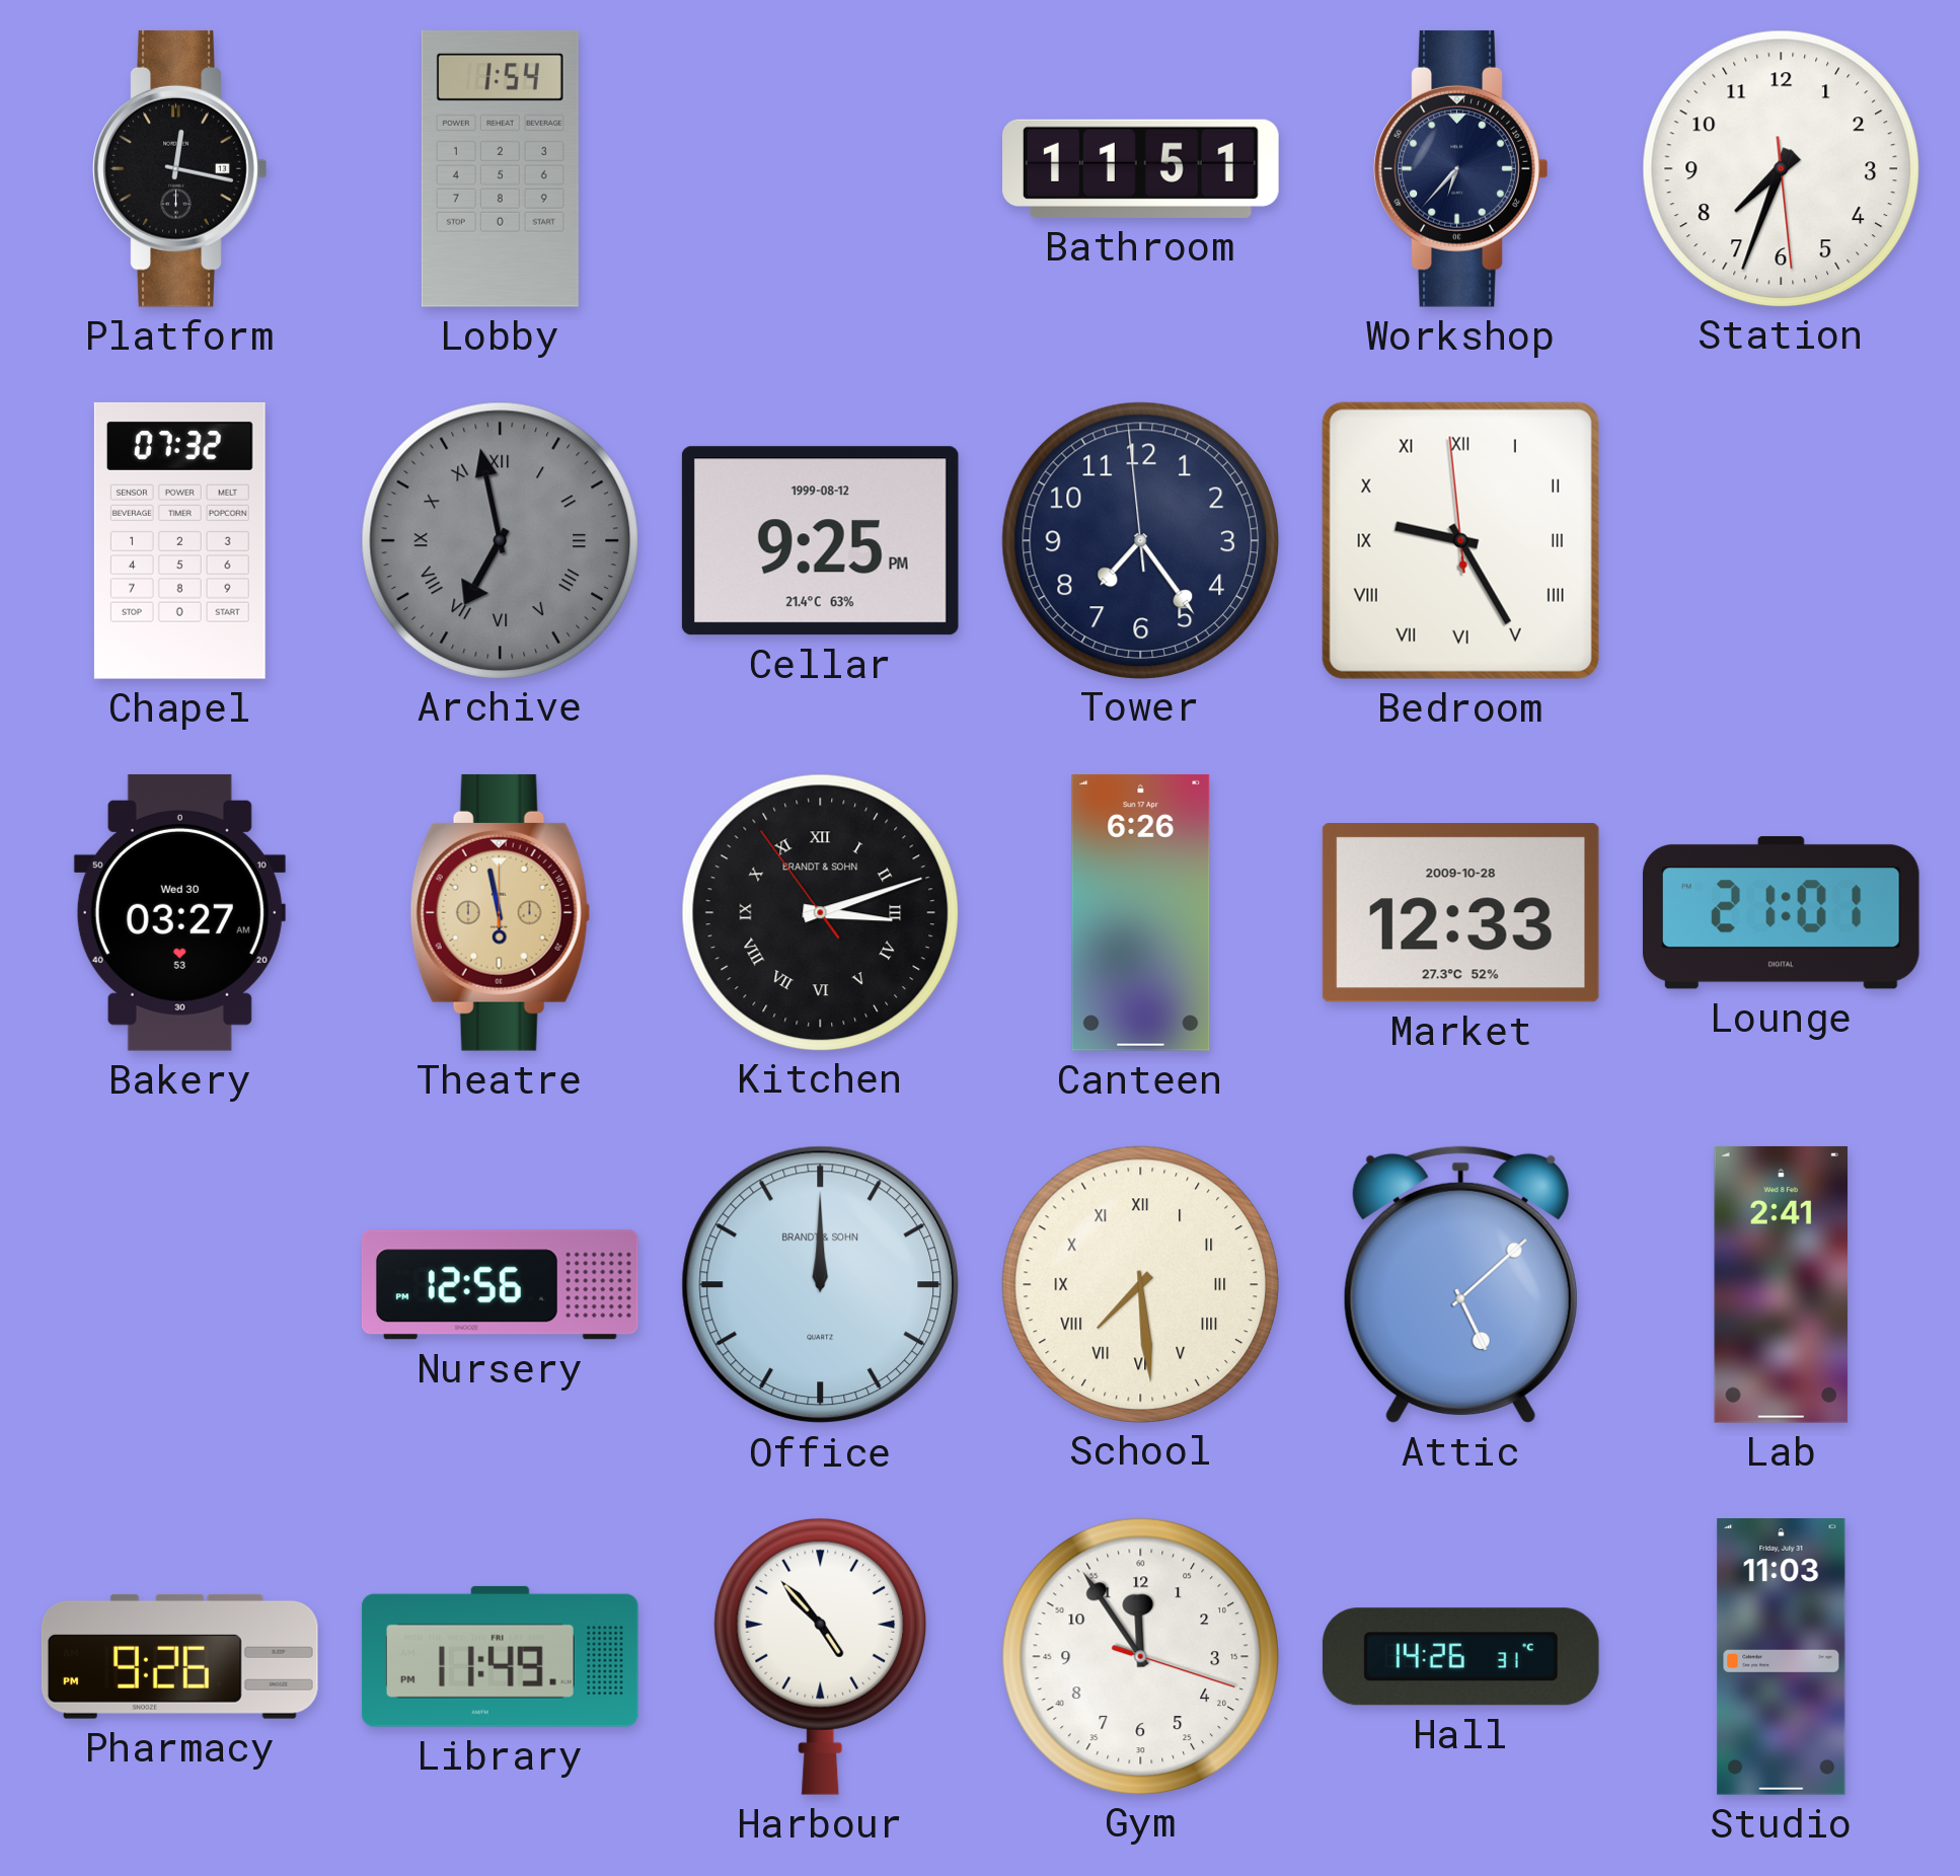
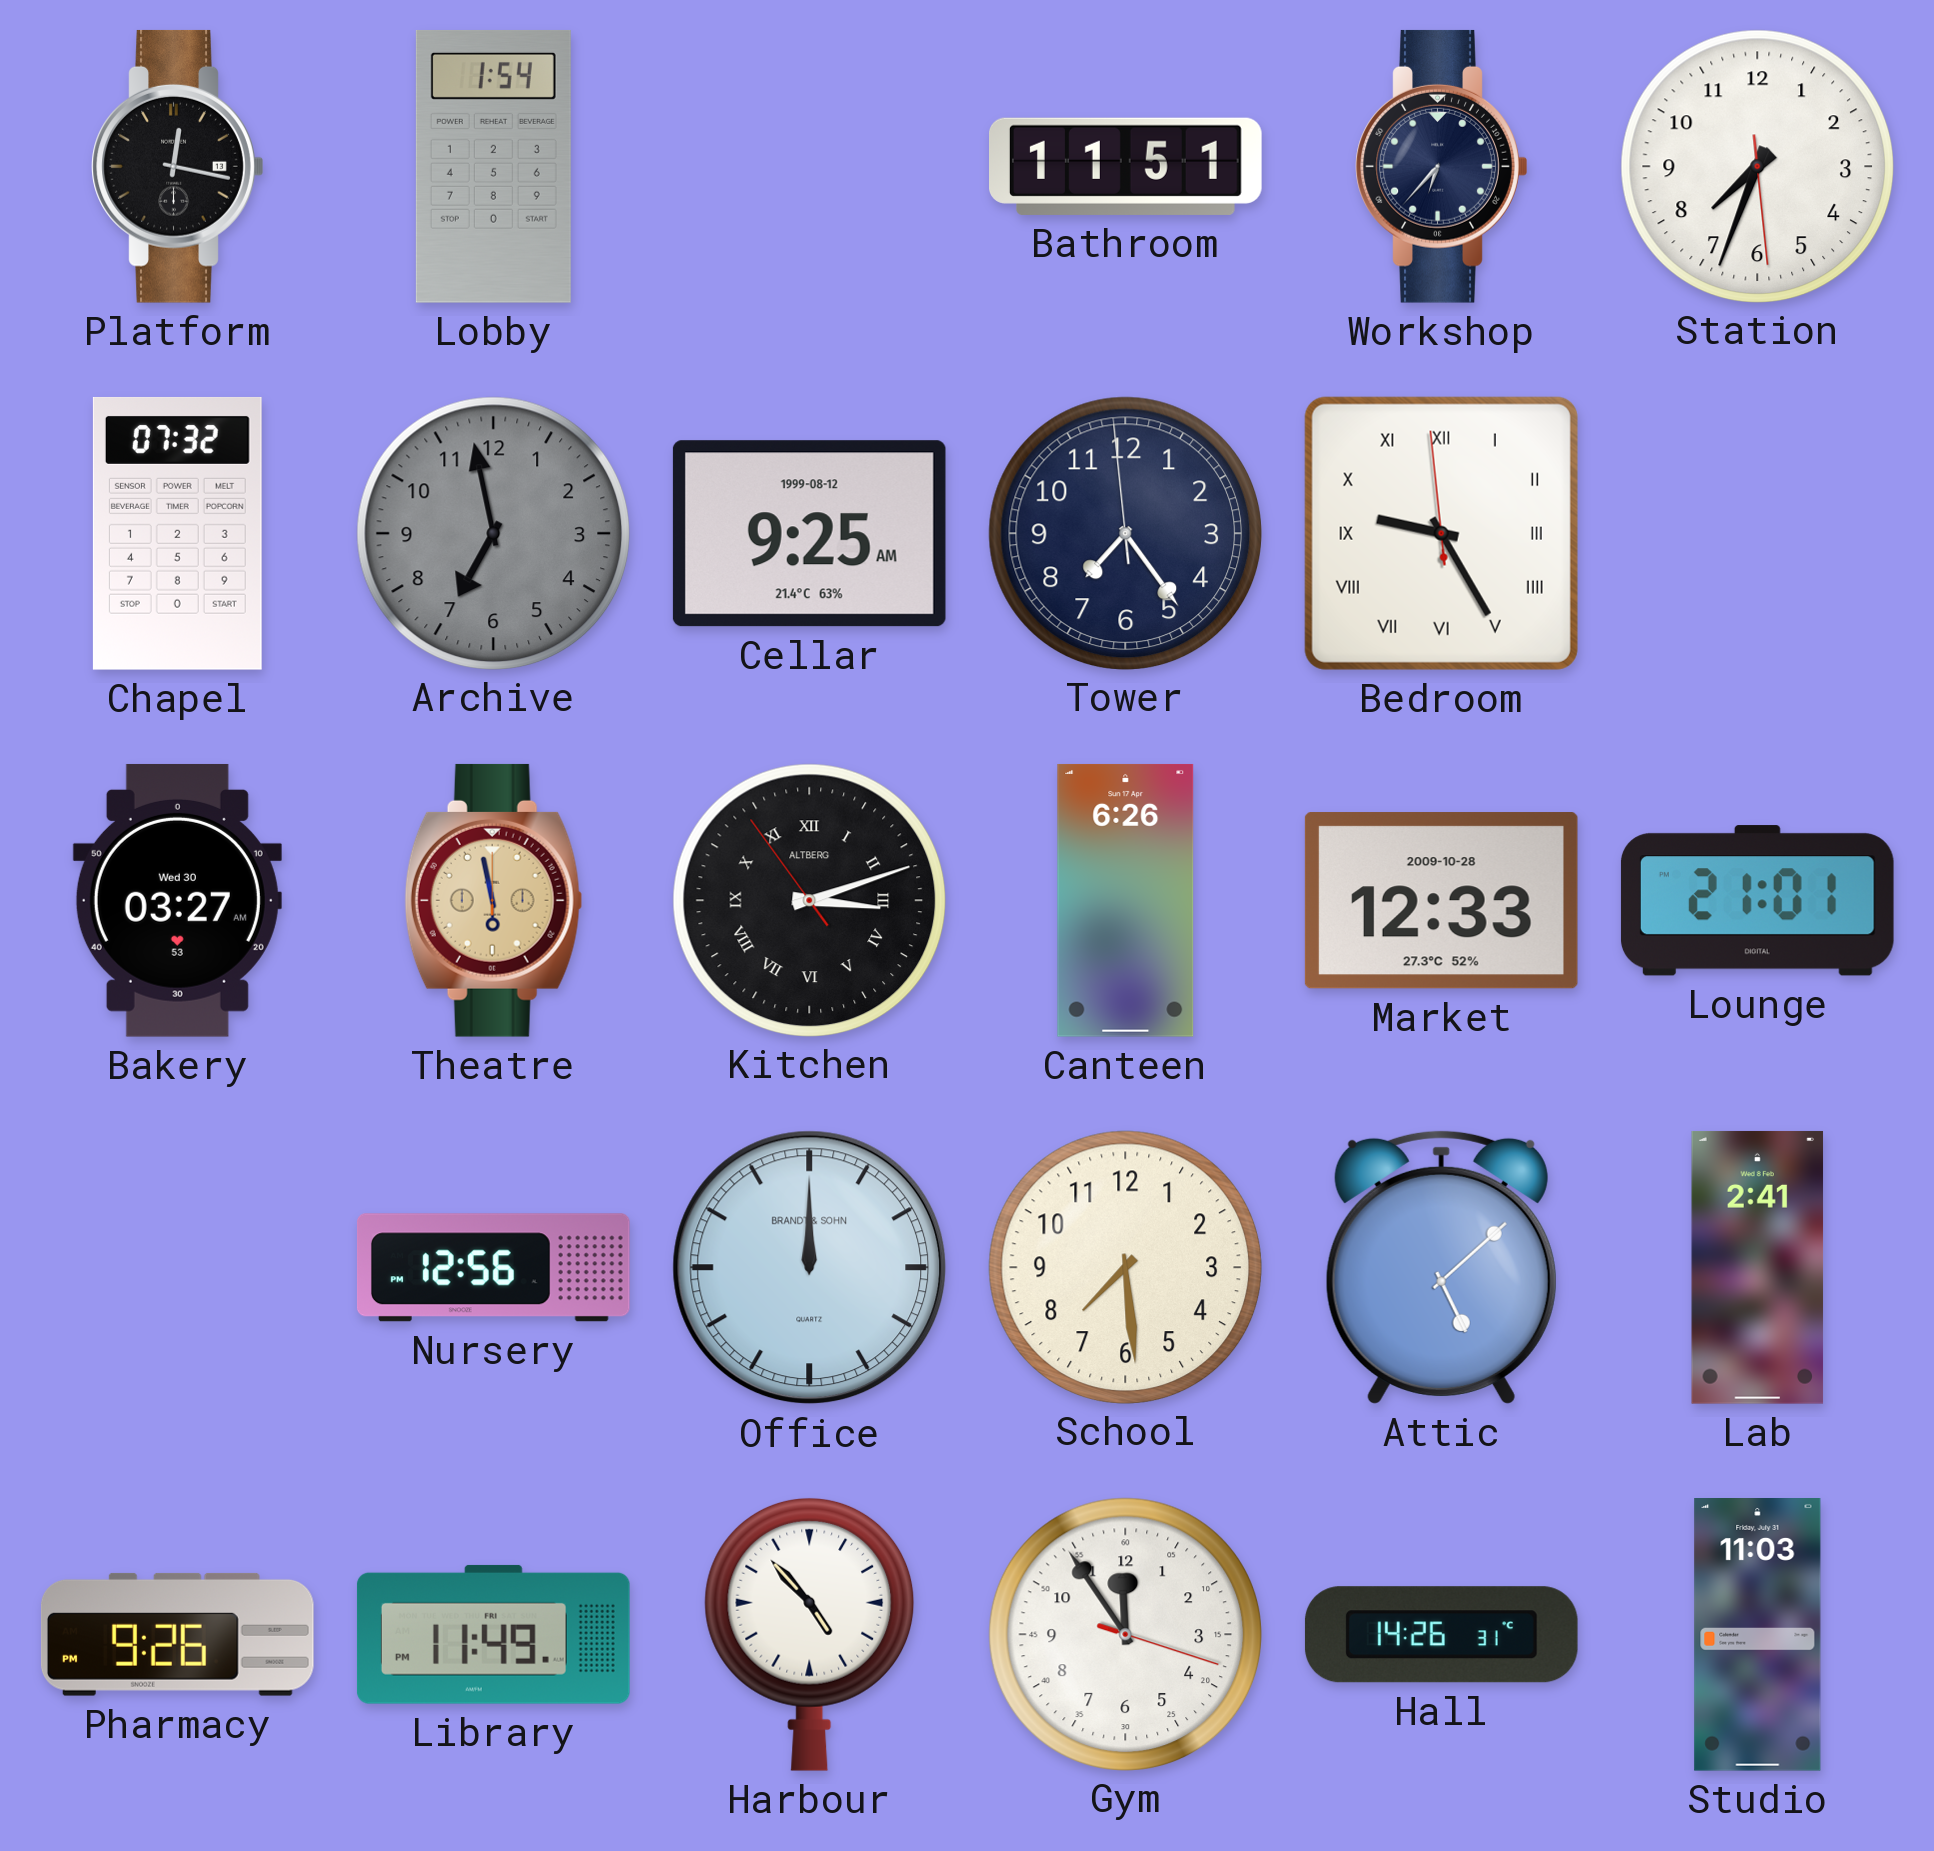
Archive numerals: Roman -> Arabic (493, 533)
Cellar: 9:25 PM -> 9:25 AM (809, 534)
Kitchen brand: BRANDT & SOHN -> ALTBERG (809, 900)
School numerals: Roman -> Arabic (1125, 1267)
